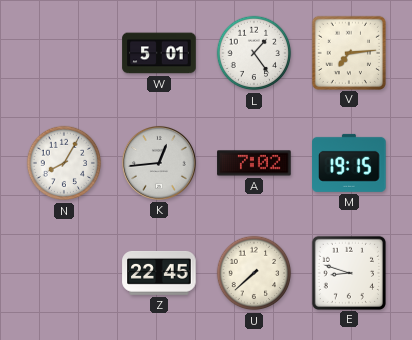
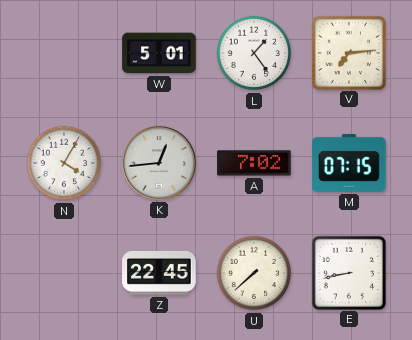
N: 8:05 -> 4:05 (64, 163)
M: 19:15 -> 07:15 (349, 163)
E: 8:48 -> 8:43 (348, 272)
